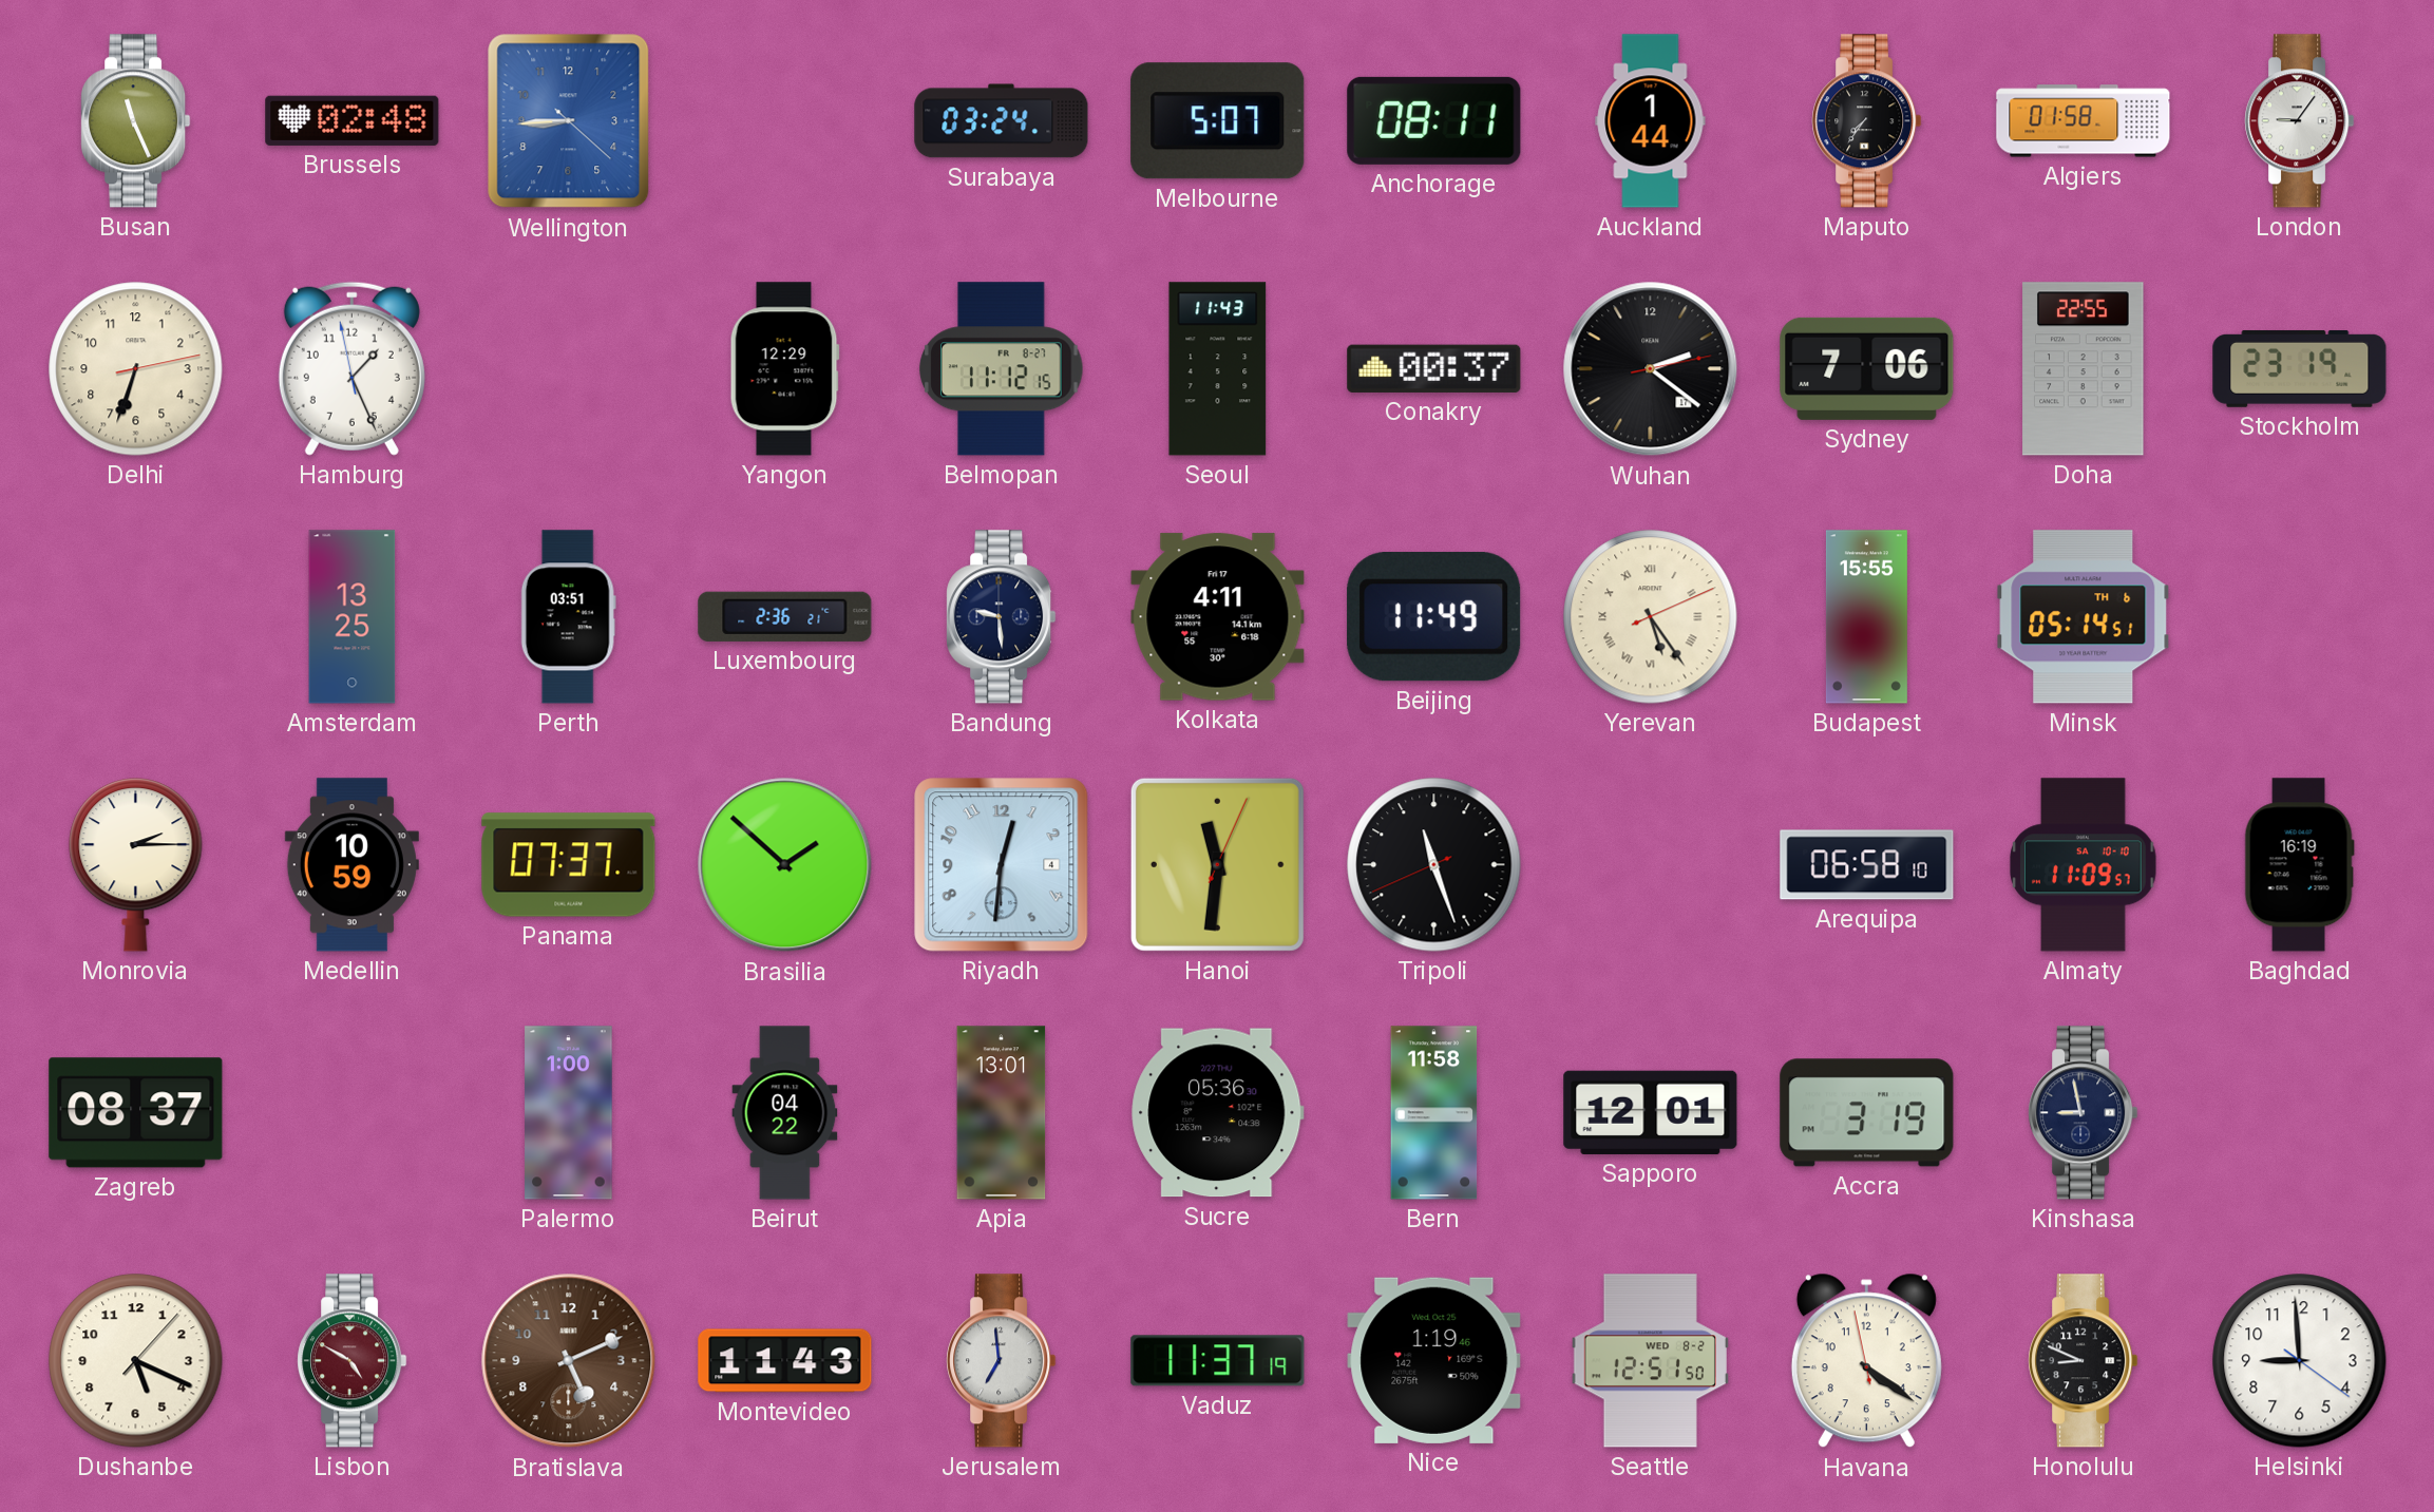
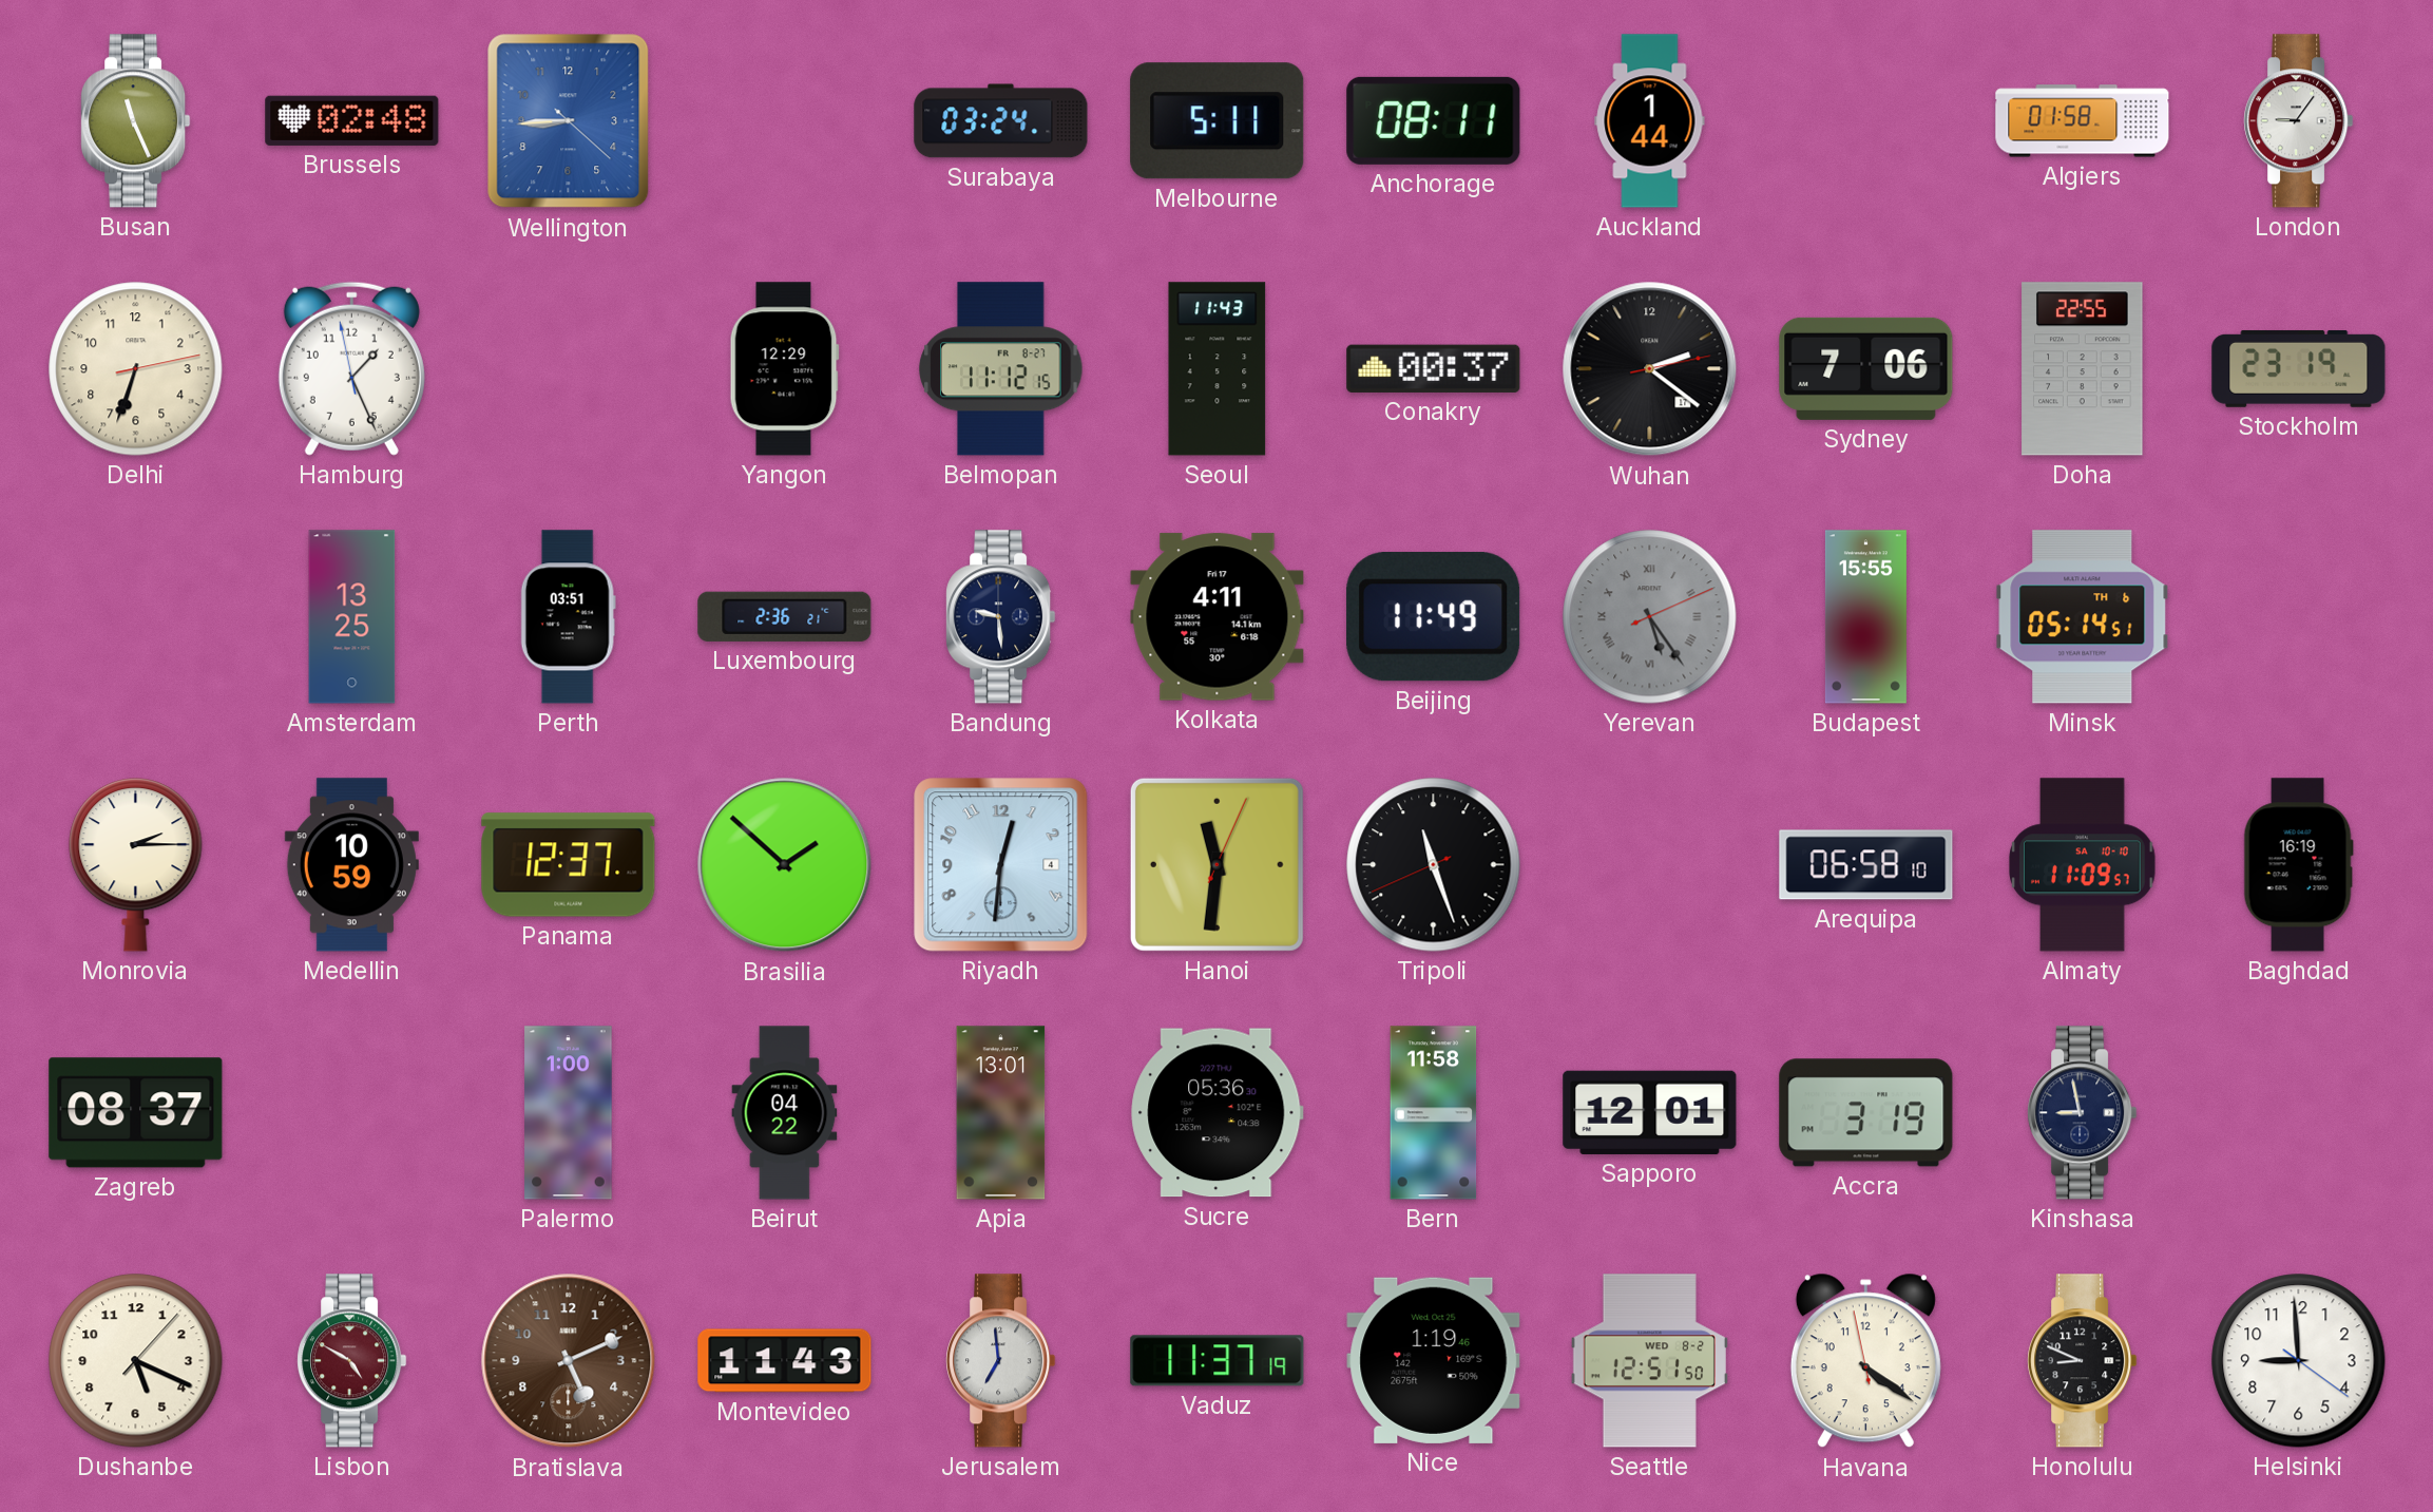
Melbourne: 5:07 -> 5:11 (1218, 121)
Maputo: 7:36 -> none (1867, 121)
Yerevan dial: cream -> grey (1650, 617)
Panama: 07:37 -> 12:37 (569, 865)
